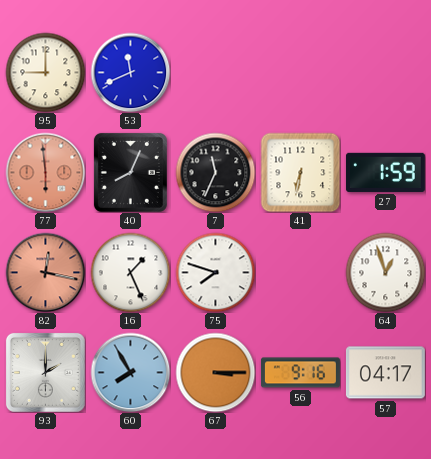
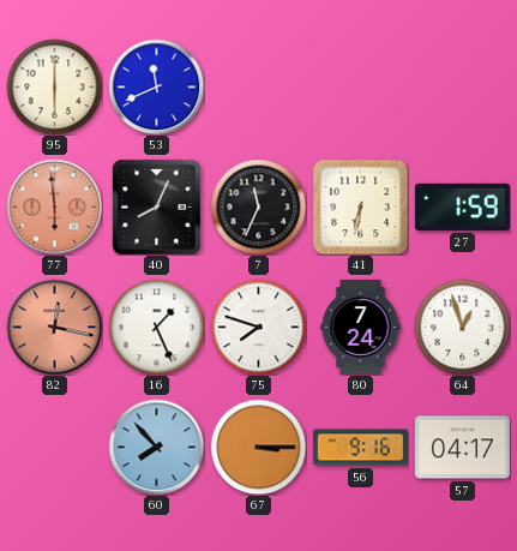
95: 9:00 -> 6:00 (54, 86)
80: none -> 7:24 (361, 327)
93: 2:00 -> none (45, 372)
60: 7:55 -> 7:53 (156, 447)
